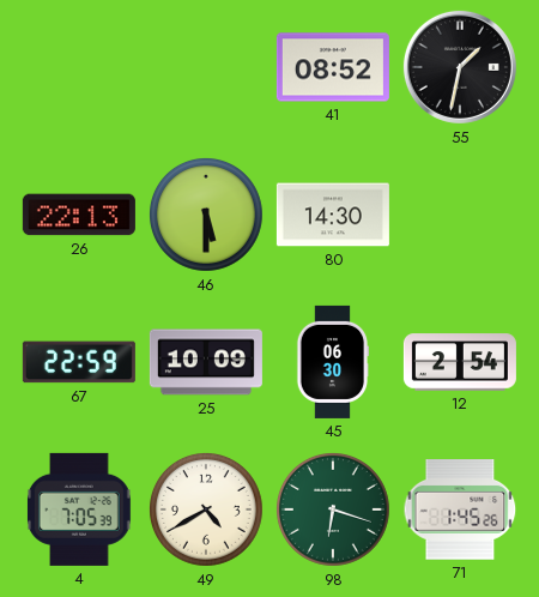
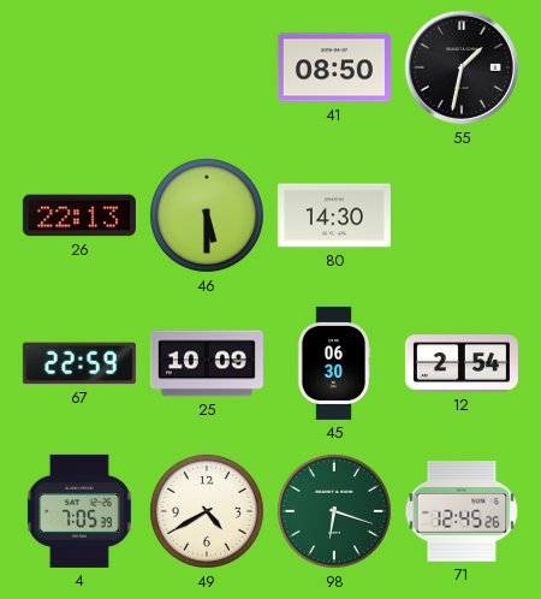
41: 08:52 -> 08:50 (334, 67)
71: 1:45 -> 12:45 (462, 512)
